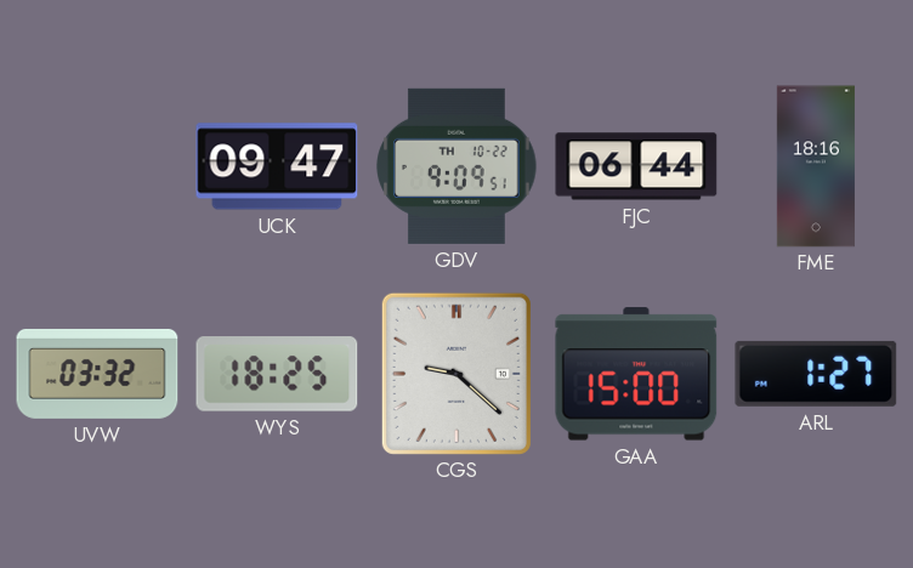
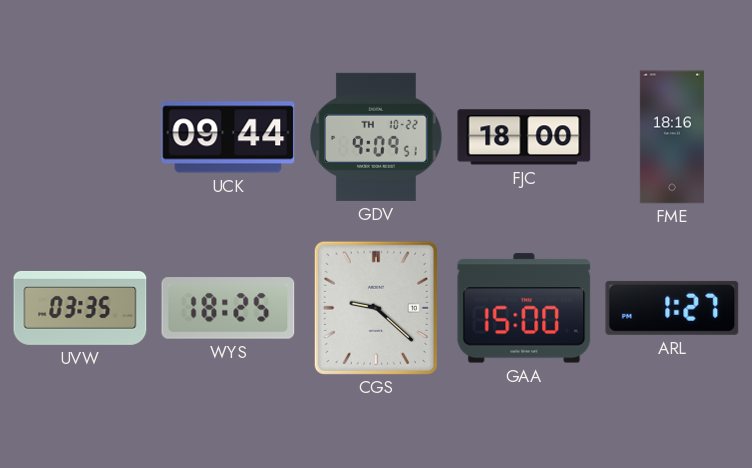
UCK: 09:47 -> 09:44 (228, 137)
FJC: 06:44 -> 18:00 (524, 137)
UVW: 03:32 -> 03:35 (80, 308)
